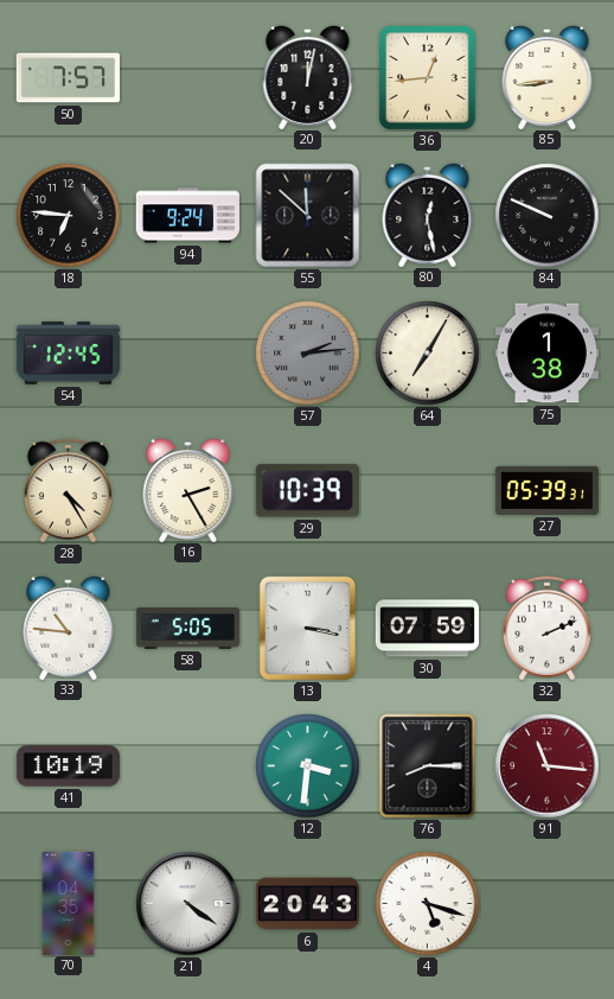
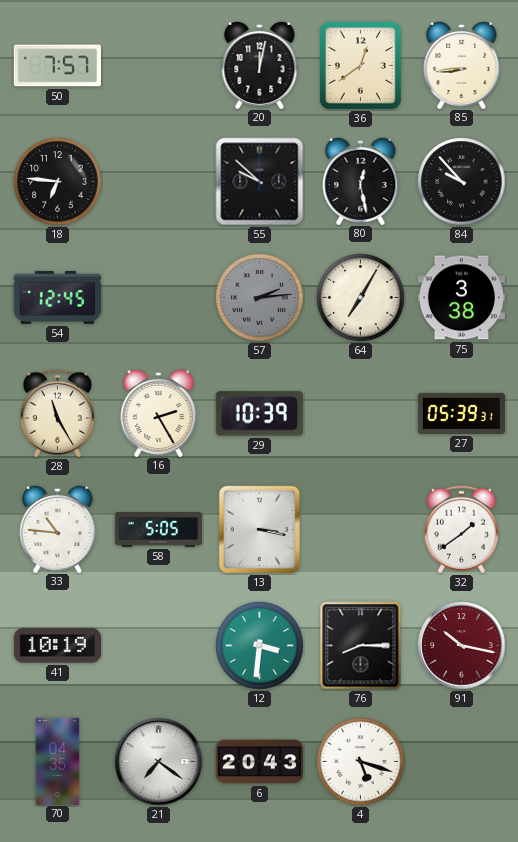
36: 12:44 -> 12:39 (361, 66)
94: 9:24 -> none (187, 216)
55: 11:52 -> 9:52 (260, 182)
84: 9:49 -> 9:53 (462, 182)
75: 1:38 -> 3:38 (461, 298)
28: 4:25 -> 11:25 (57, 414)
30: 07:59 -> none (427, 629)
32: 2:11 -> 1:39 (461, 530)
91: 11:16 -> 10:17 (462, 646)
21: 4:21 -> 7:21 (159, 762)
